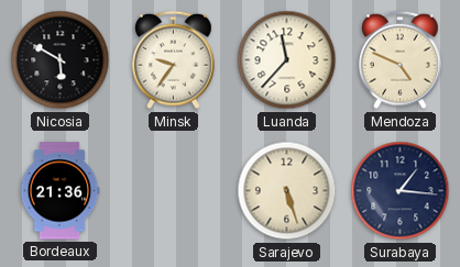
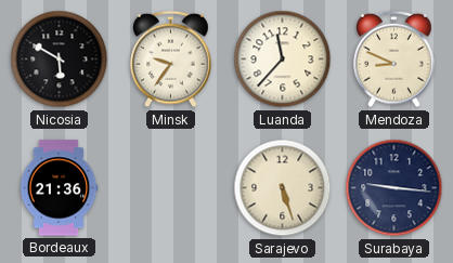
Mendoza: 4:49 -> 8:49 (394, 60)
Surabaya: 1:16 -> 9:16 (394, 188)
